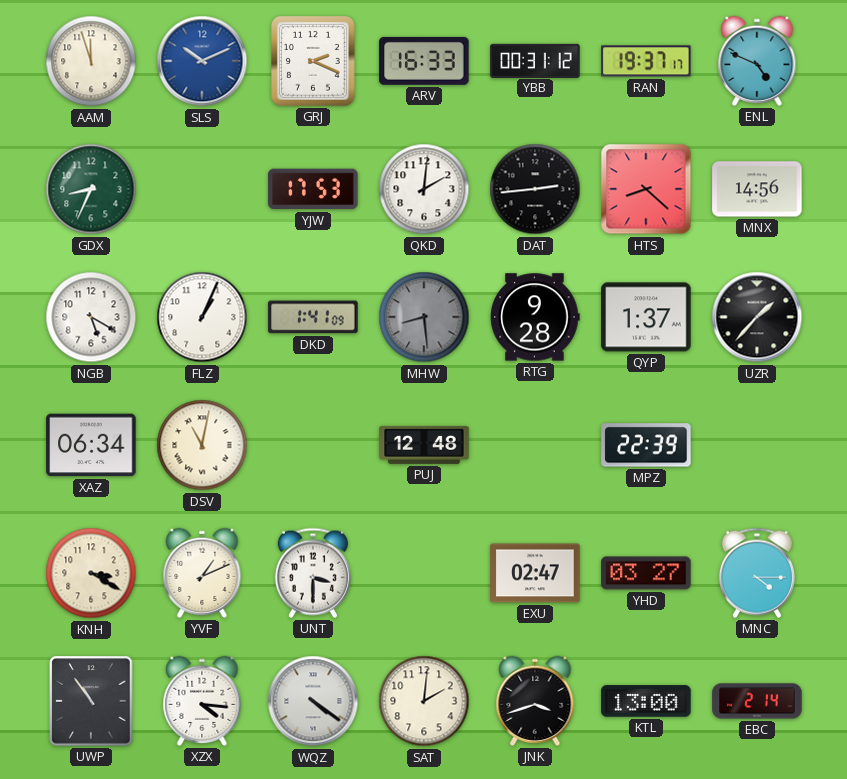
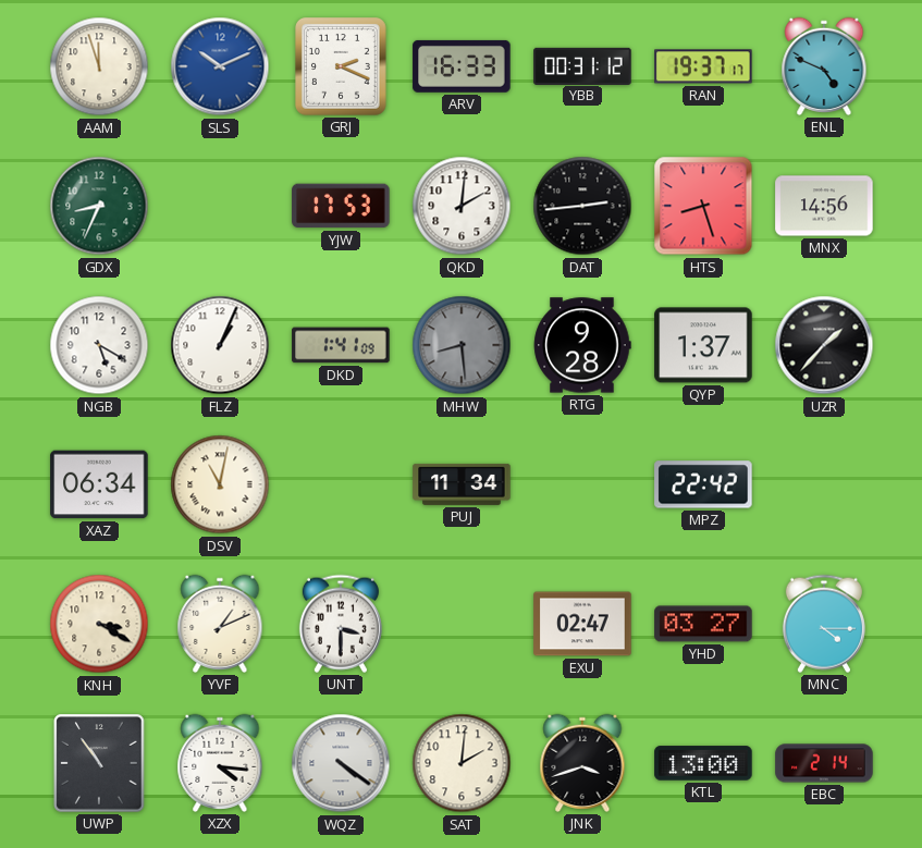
HTS: 8:22 -> 8:27 (703, 206)
PUJ: 12:48 -> 11:34 (462, 484)
MPZ: 22:39 -> 22:42 (703, 484)
